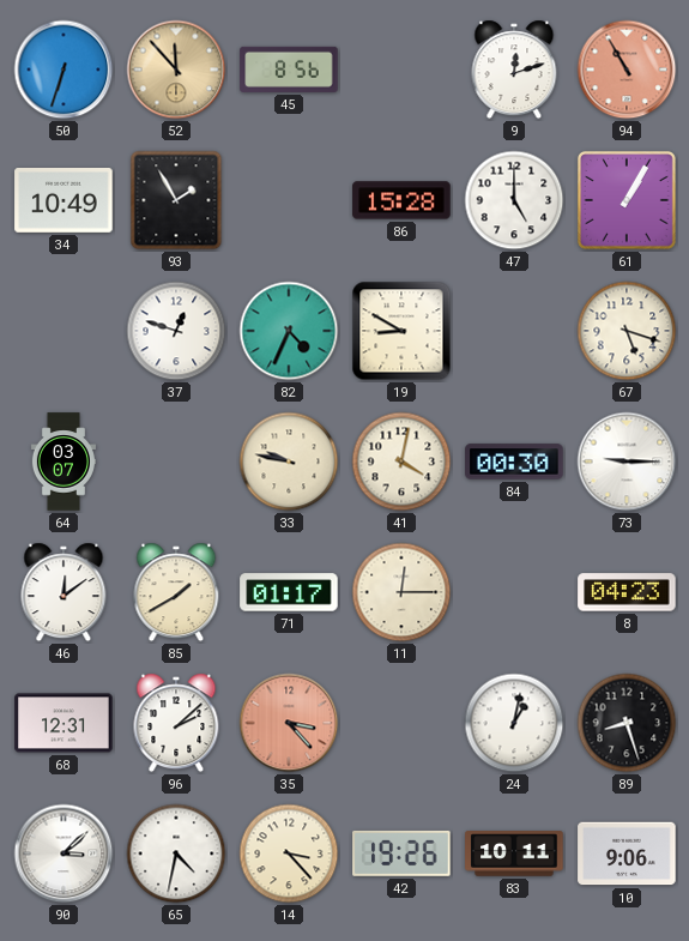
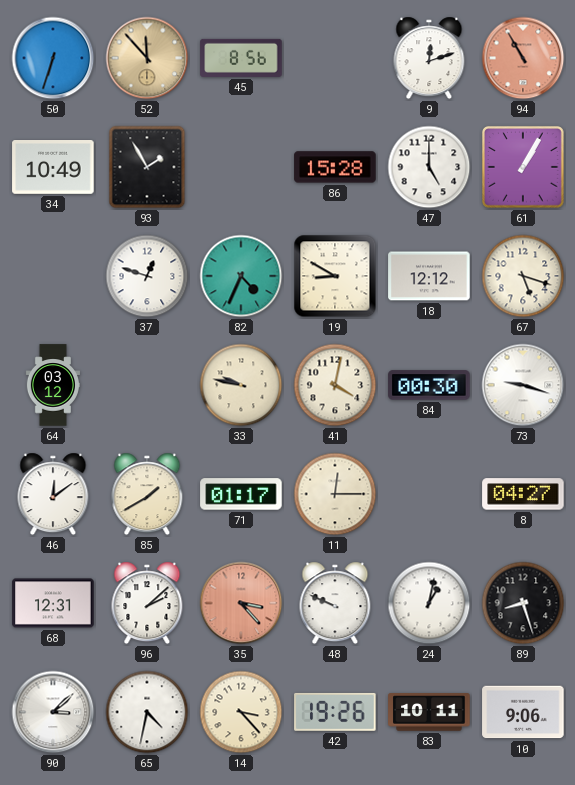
18: none -> 12:12 (429, 276)
64: 03:07 -> 03:12 (52, 385)
73: 9:15 -> 9:18 (523, 385)
8: 04:23 -> 04:27 (523, 494)
48: none -> 9:49 (335, 603)
